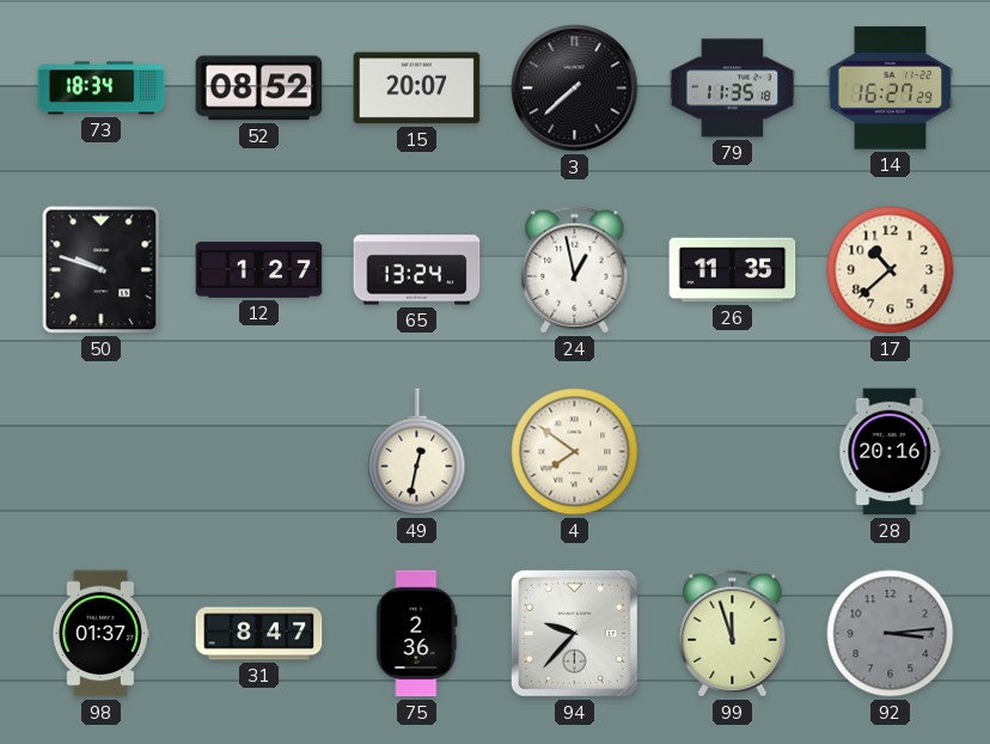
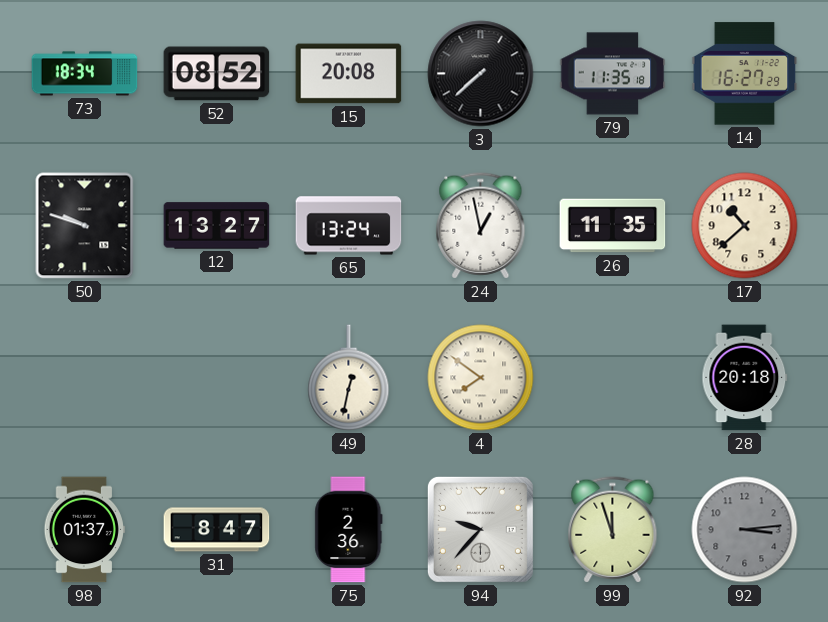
15: 20:07 -> 20:08 (349, 74)
12: 1:27 -> 13:27 (217, 226)
28: 20:16 -> 20:18 (745, 378)
